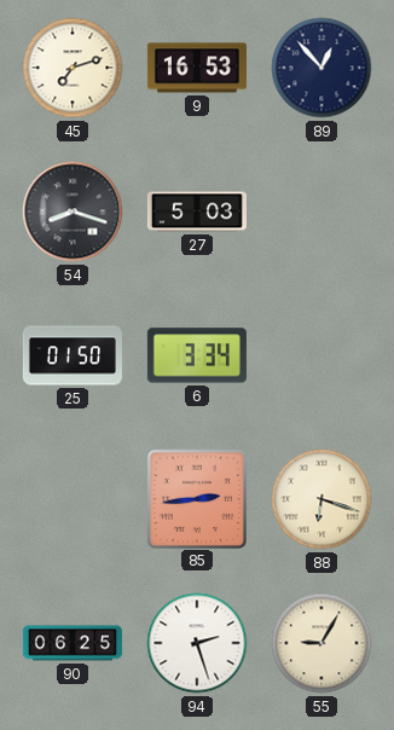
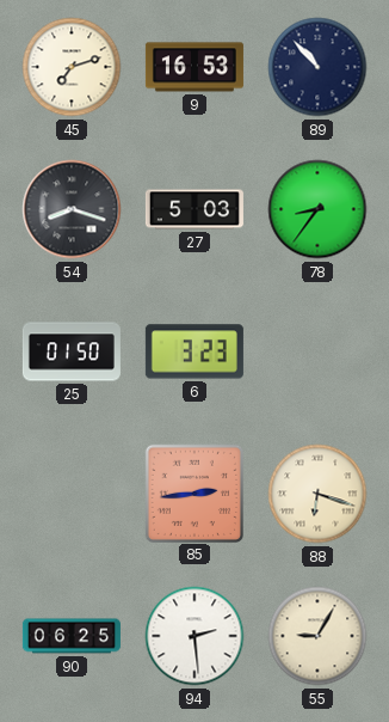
89: 12:53 -> 10:53 (317, 67)
78: none -> 8:36 (317, 209)
6: 3:34 -> 3:23 (194, 351)
94: 2:27 -> 2:29 (194, 636)
